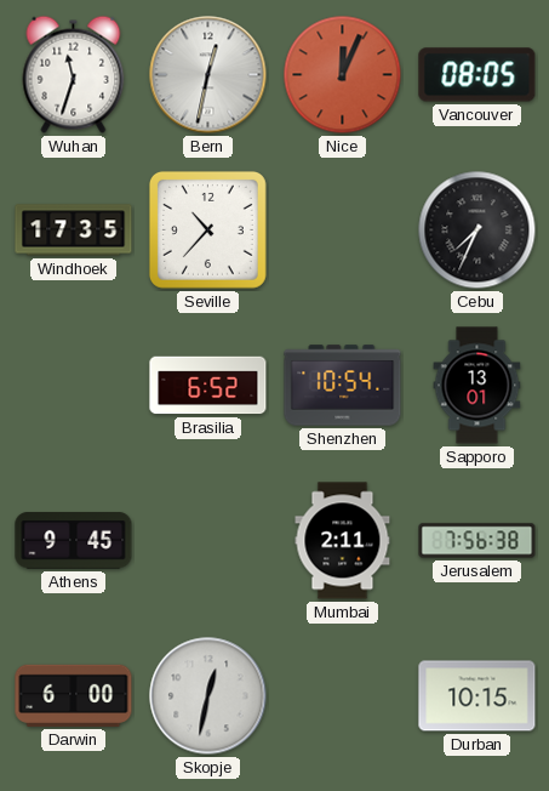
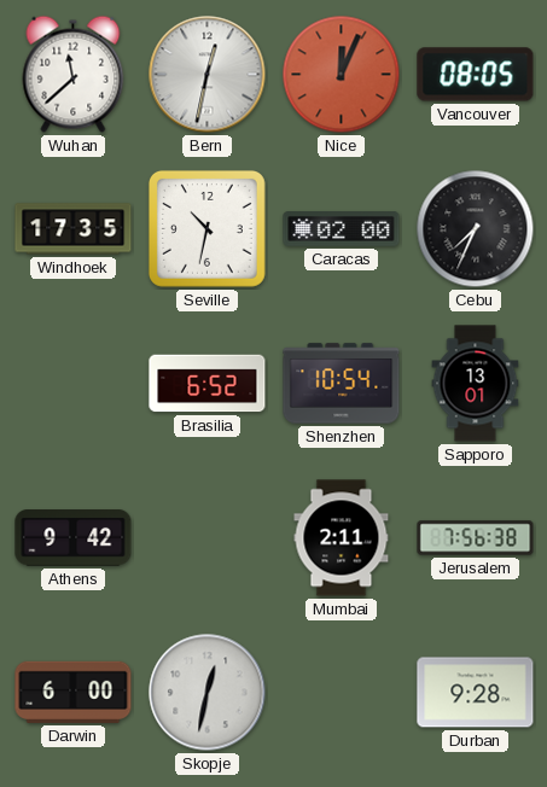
Wuhan: 11:33 -> 11:38 (74, 74)
Seville: 10:37 -> 10:32 (206, 228)
Caracas: none -> 02:00 (342, 229)
Athens: 9:45 -> 9:42 (74, 538)
Durban: 10:15 -> 9:28 (476, 693)
